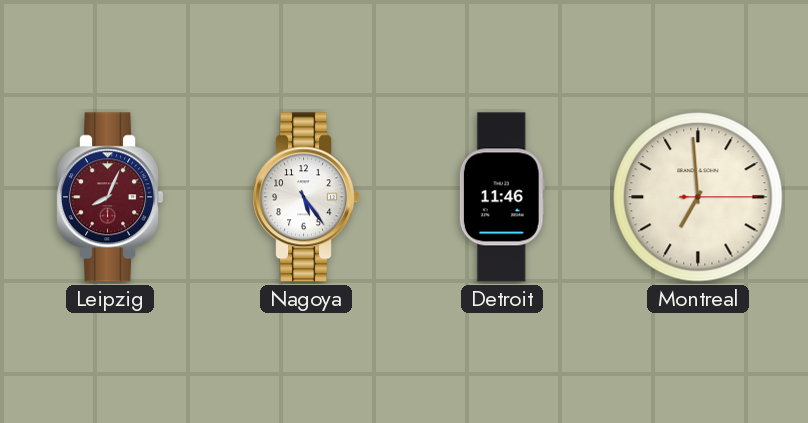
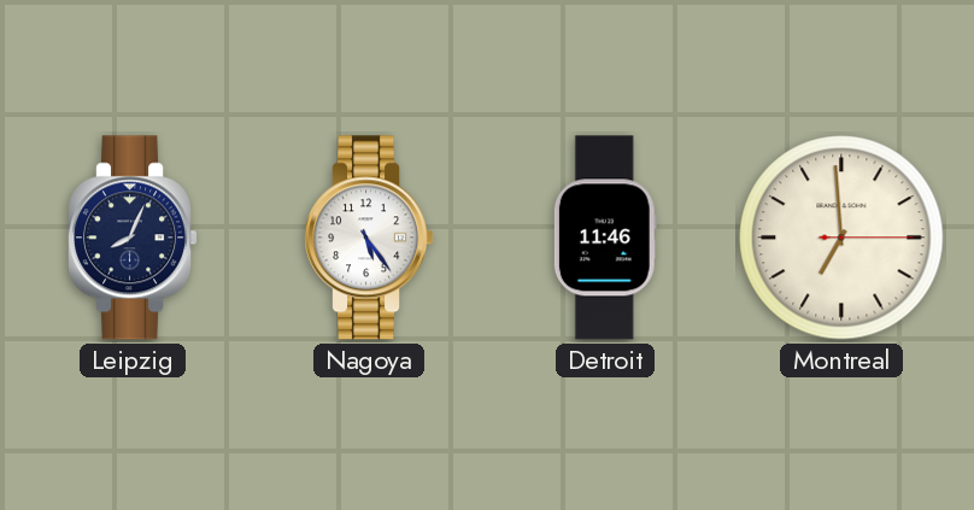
Leipzig dial: burgundy -> navy (131, 238)
